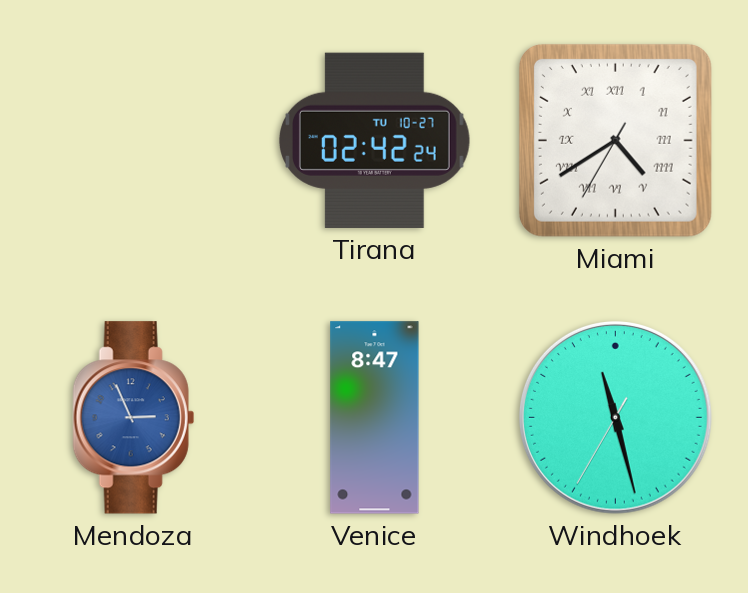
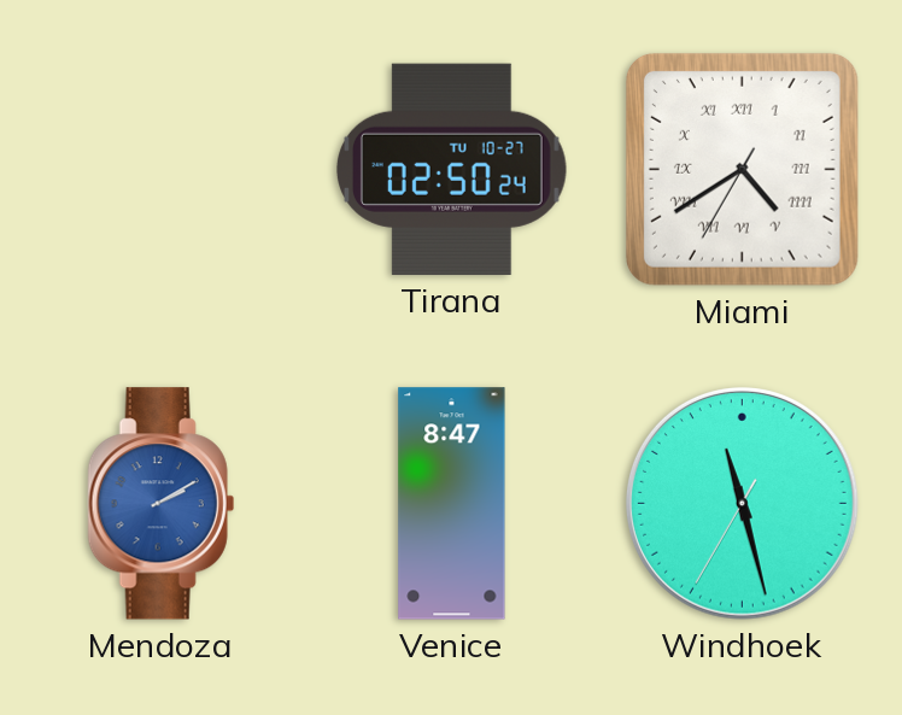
Tirana: 02:42 -> 02:50 (452, 169)
Mendoza: 2:56 -> 2:10 (160, 504)
